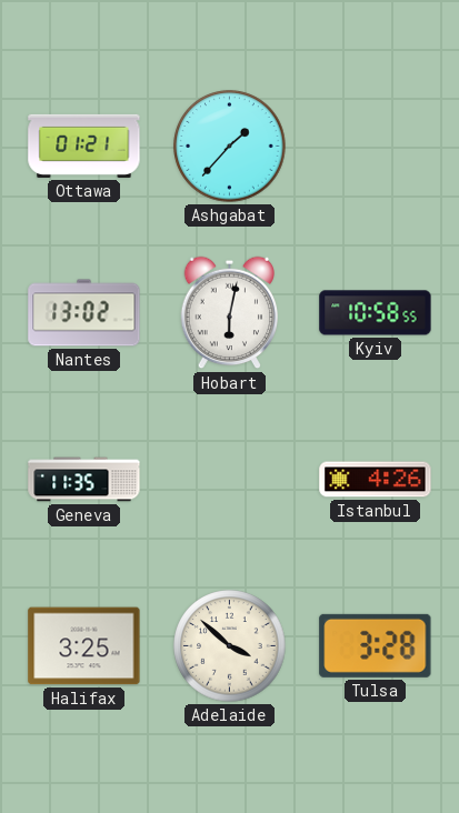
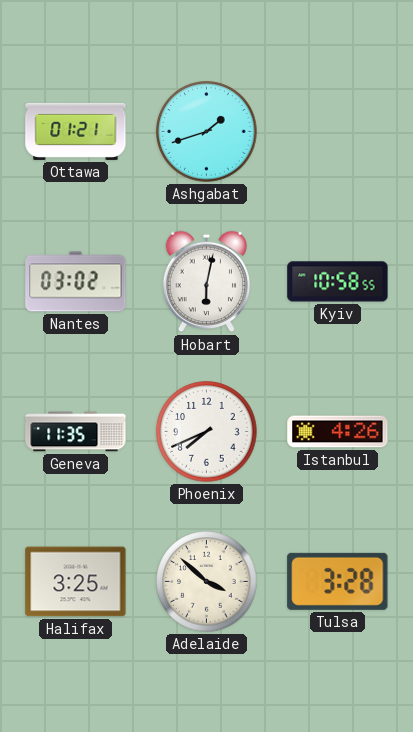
Ashgabat: 1:37 -> 1:42 (207, 132)
Nantes: 13:02 -> 03:02 (76, 282)
Phoenix: none -> 7:41 (207, 432)
